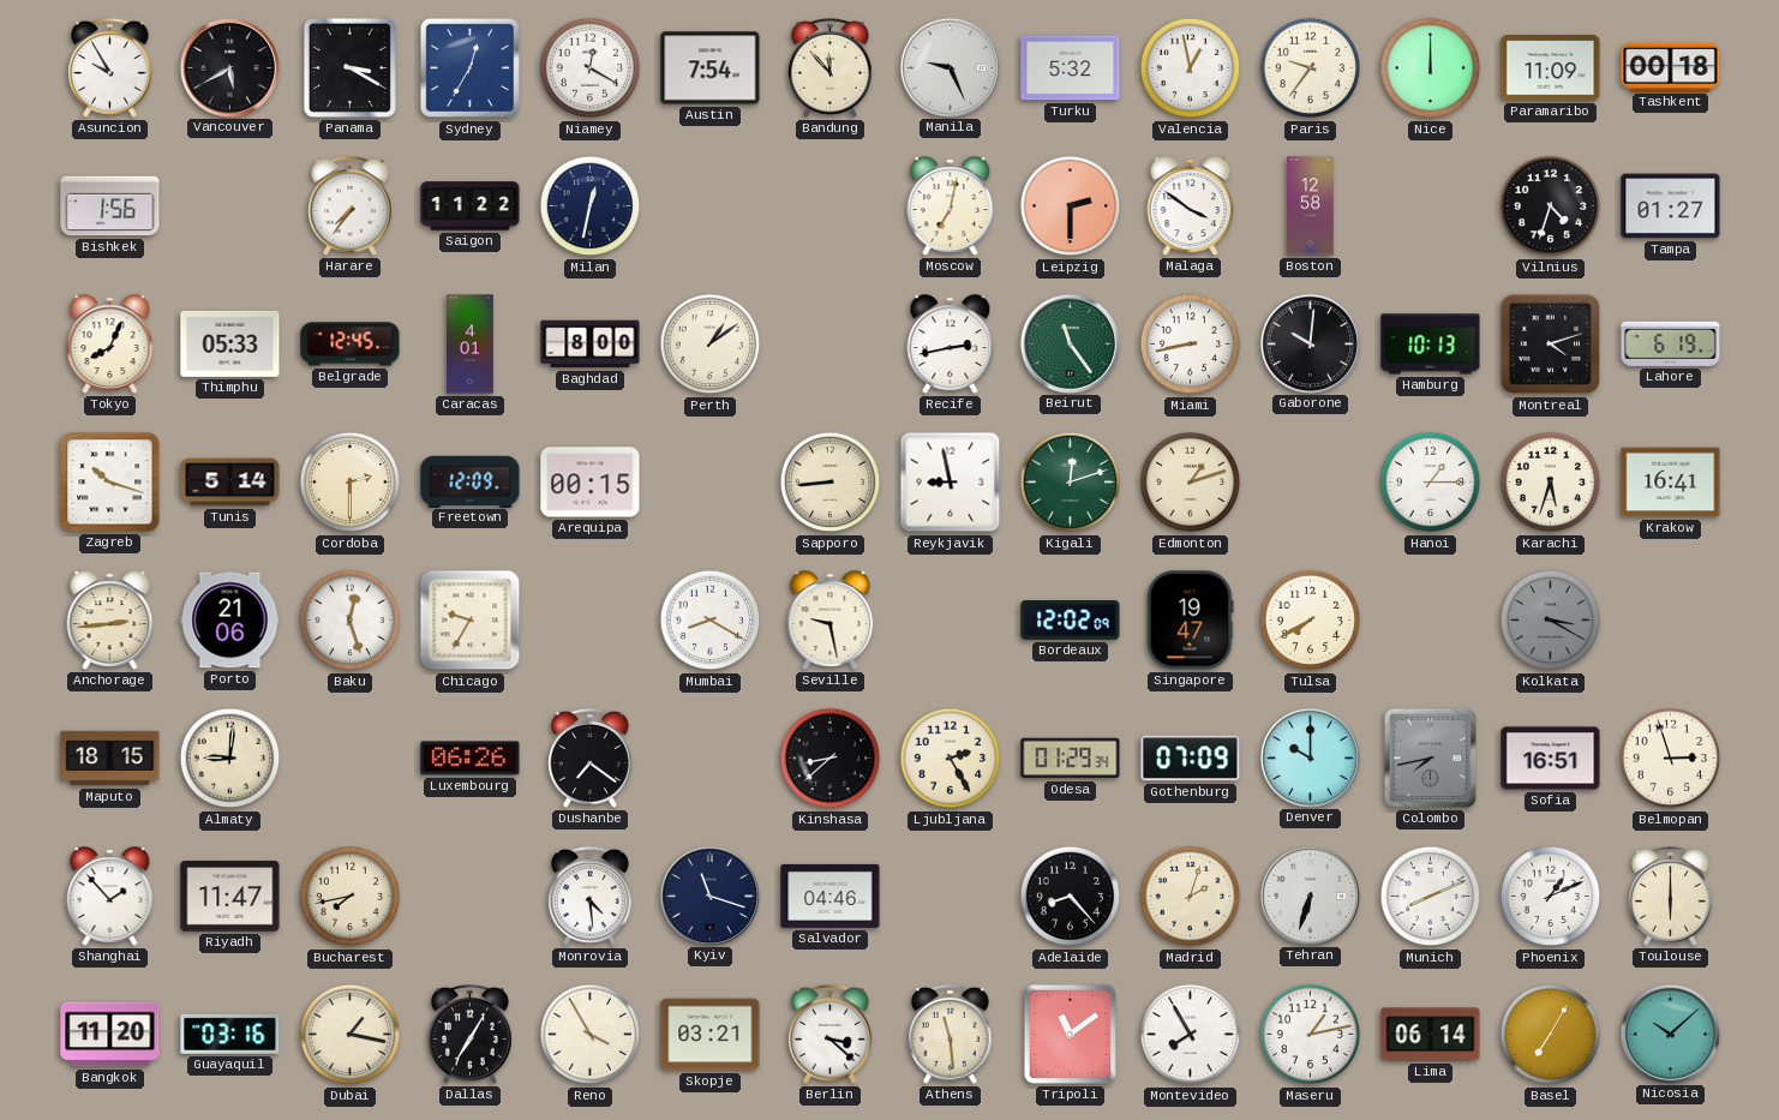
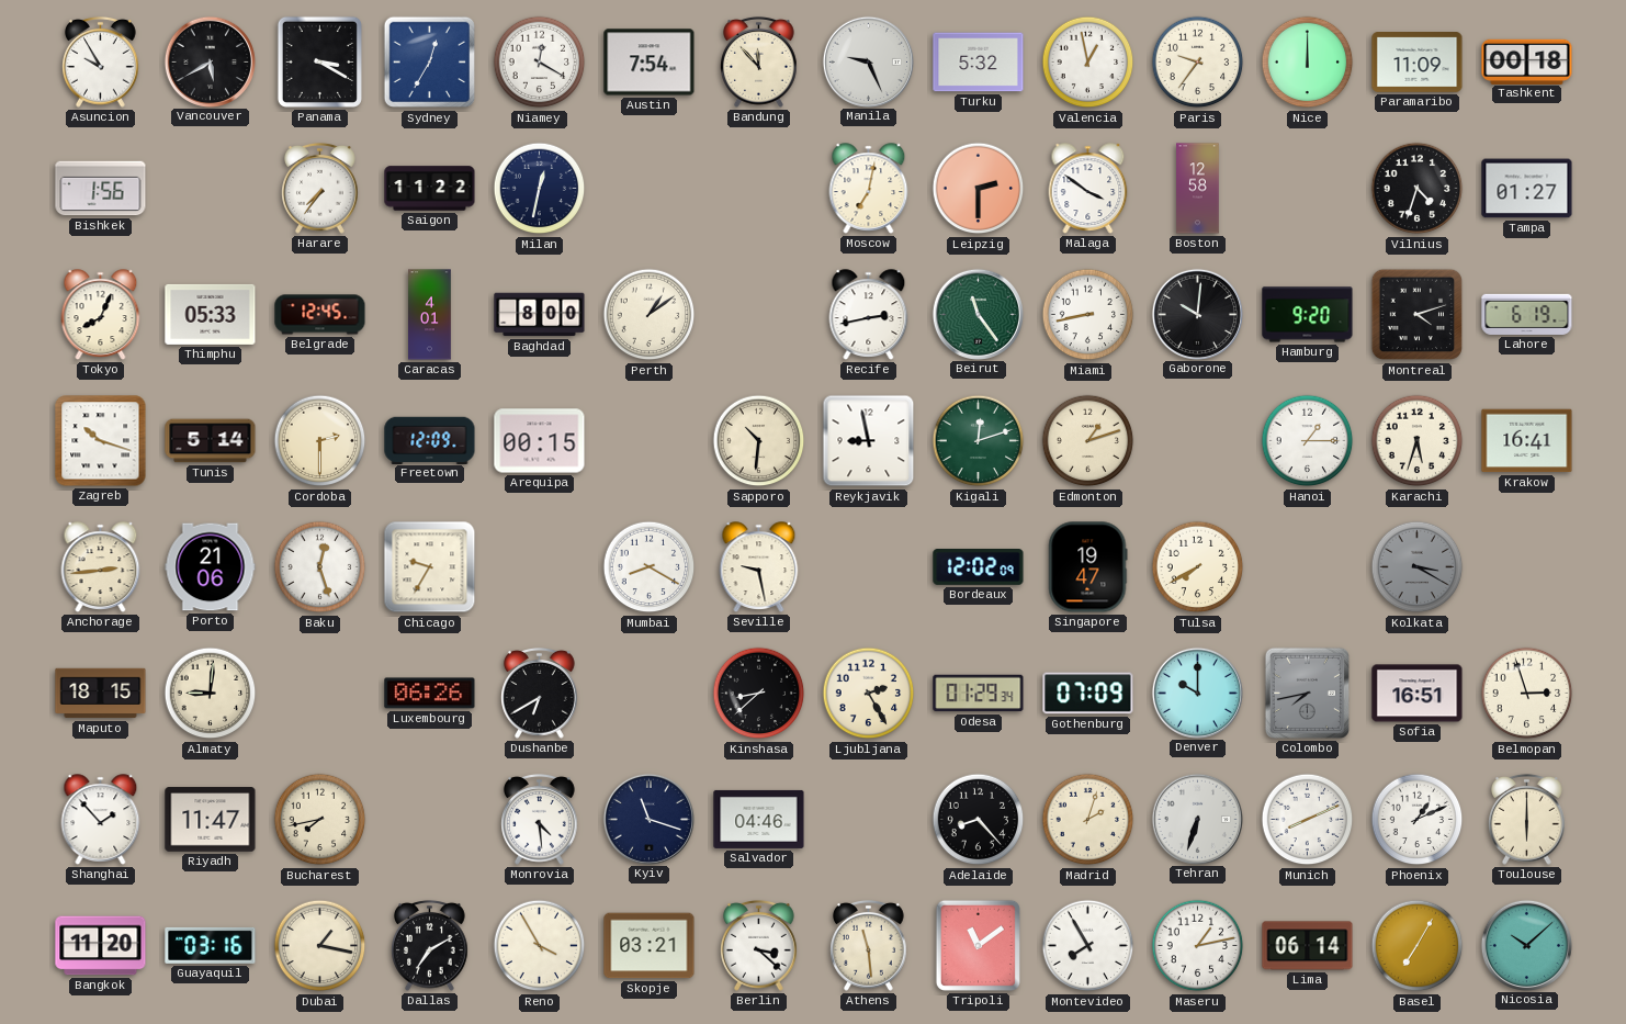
Hamburg: 10:13 -> 9:20 (1308, 315)
Sapporo: 8:44 -> 10:31 (759, 441)
Dushanbe: 7:21 -> 6:40 (540, 693)
Dallas: 7:05 -> 7:10 (430, 945)
